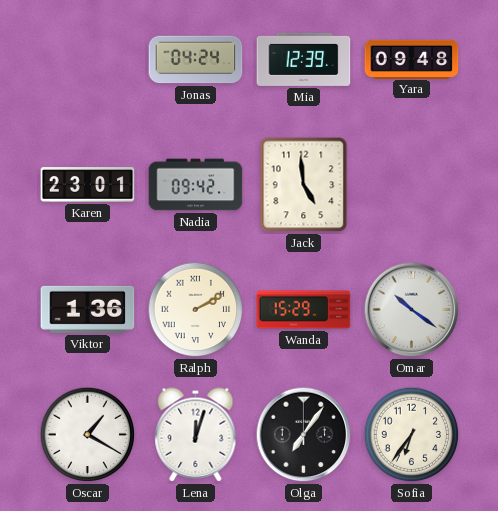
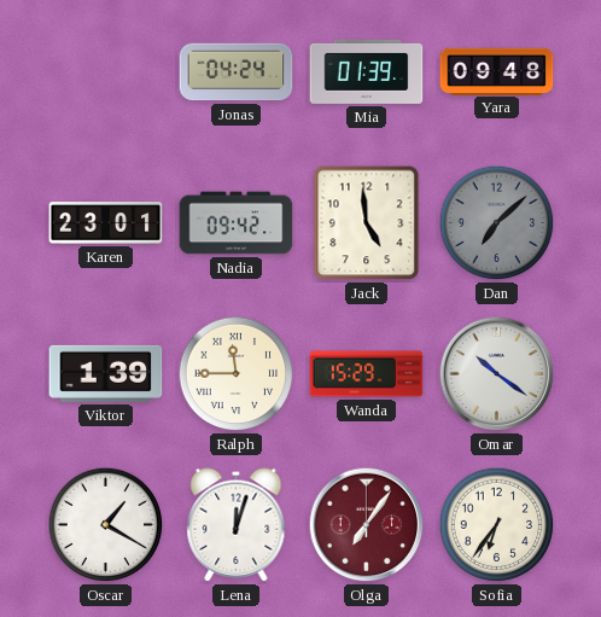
Mia: 12:39 -> 01:39 (367, 71)
Dan: none -> 7:08 (497, 223)
Viktor: 1:36 -> 1:39 (106, 373)
Ralph: 2:10 -> 11:45 (237, 374)
Olga dial: black -> burgundy (367, 525)
